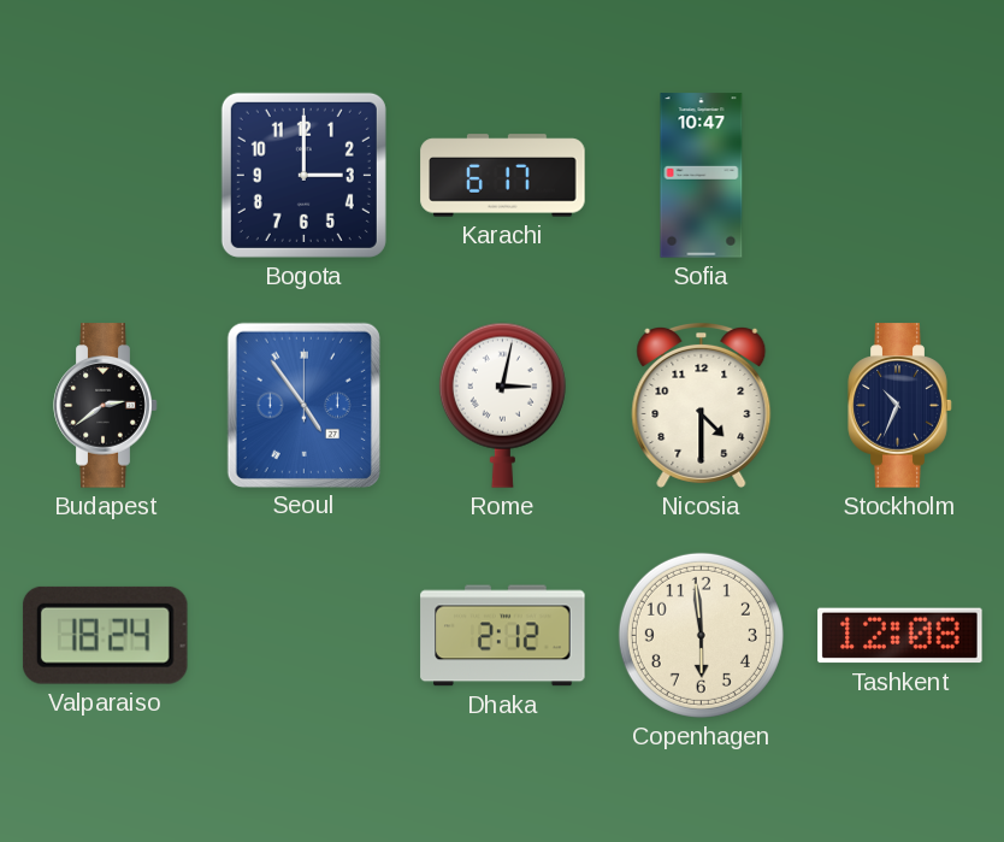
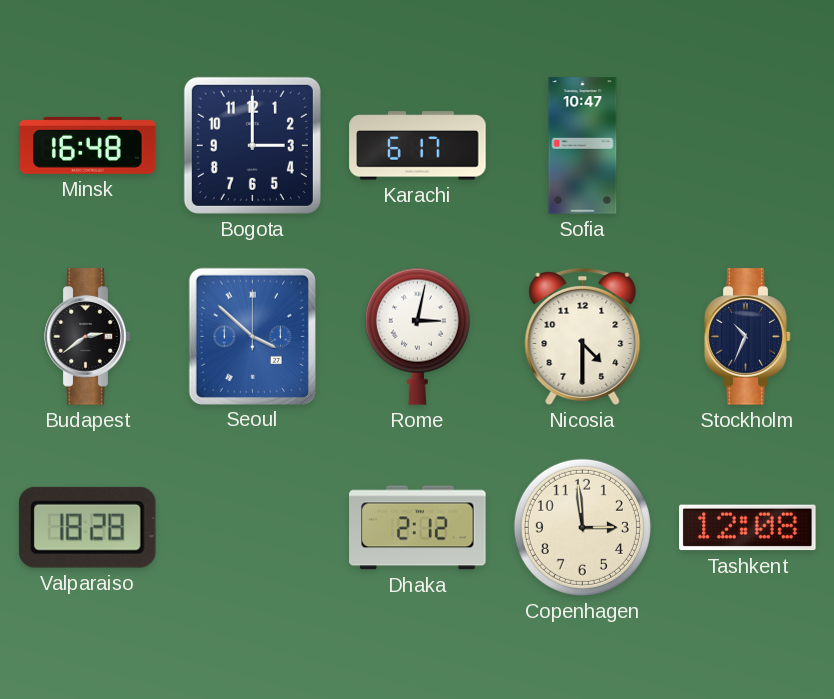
Minsk: none -> 16:48 (88, 145)
Seoul: 4:54 -> 3:52 (252, 336)
Valparaiso: 18:24 -> 18:28 (87, 527)
Copenhagen: 5:59 -> 2:59 (582, 527)
